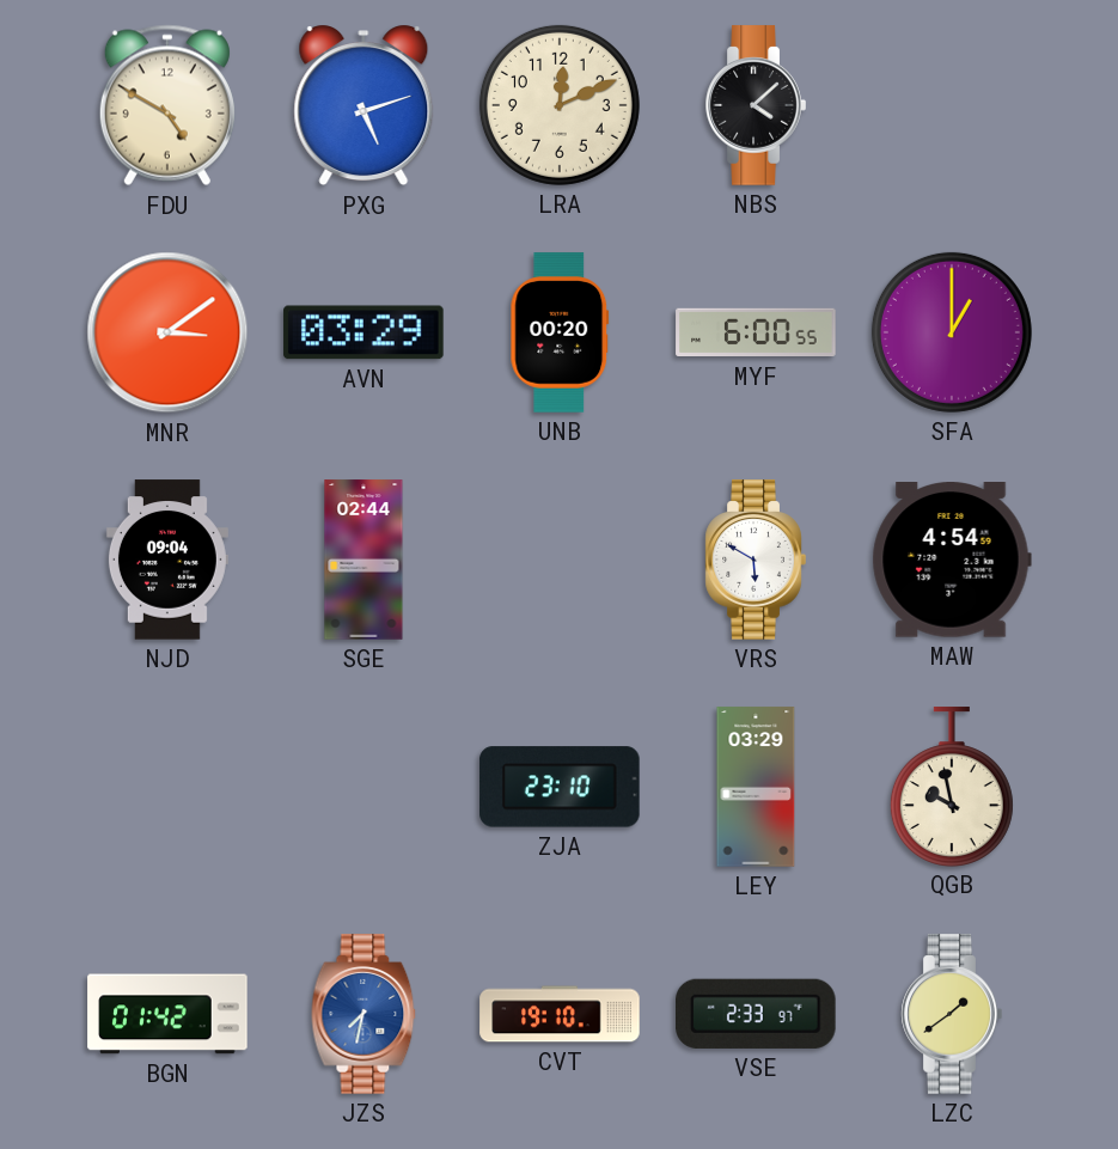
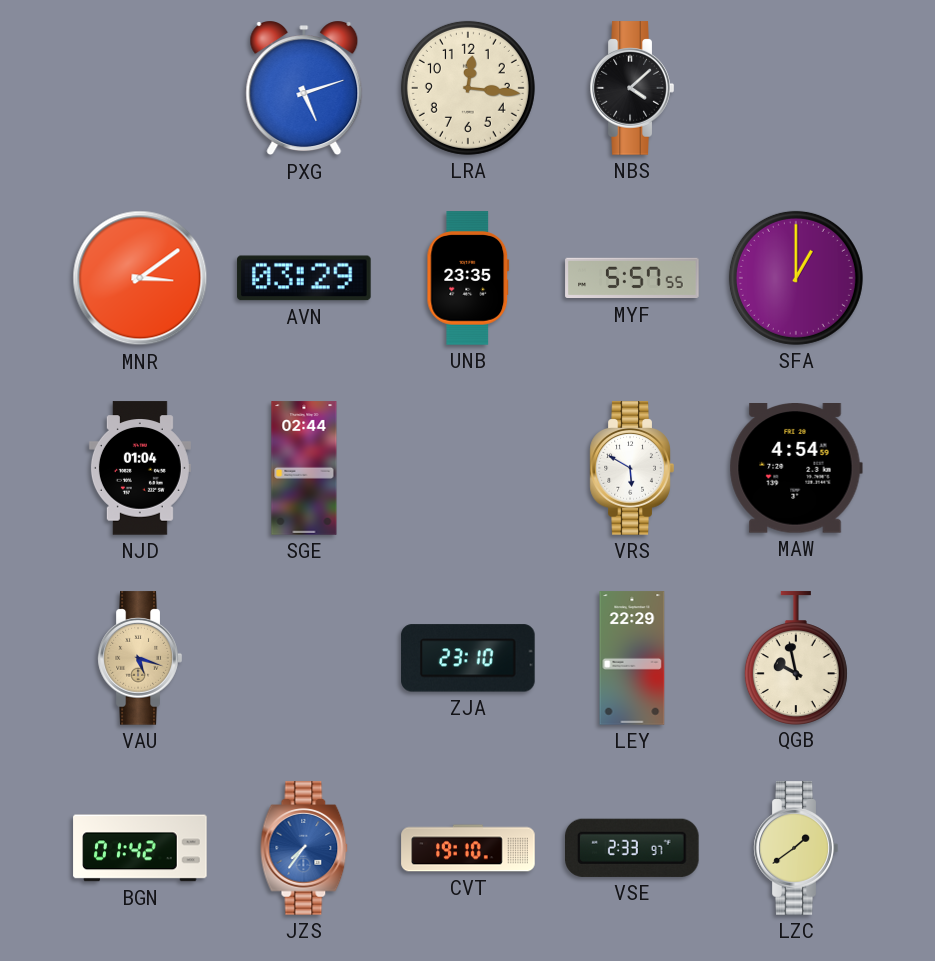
FDU: 4:50 -> none (167, 105)
LRA: 12:11 -> 12:16 (468, 88)
UNB: 00:20 -> 23:35 (468, 278)
MYF: 6:00 -> 5:57 (632, 278)
NJD: 09:04 -> 01:04 (140, 468)
VAU: none -> 5:18 (140, 658)
LEY: 03:29 -> 22:29 (632, 658)
JZS: 7:32 -> 7:36 (304, 848)
